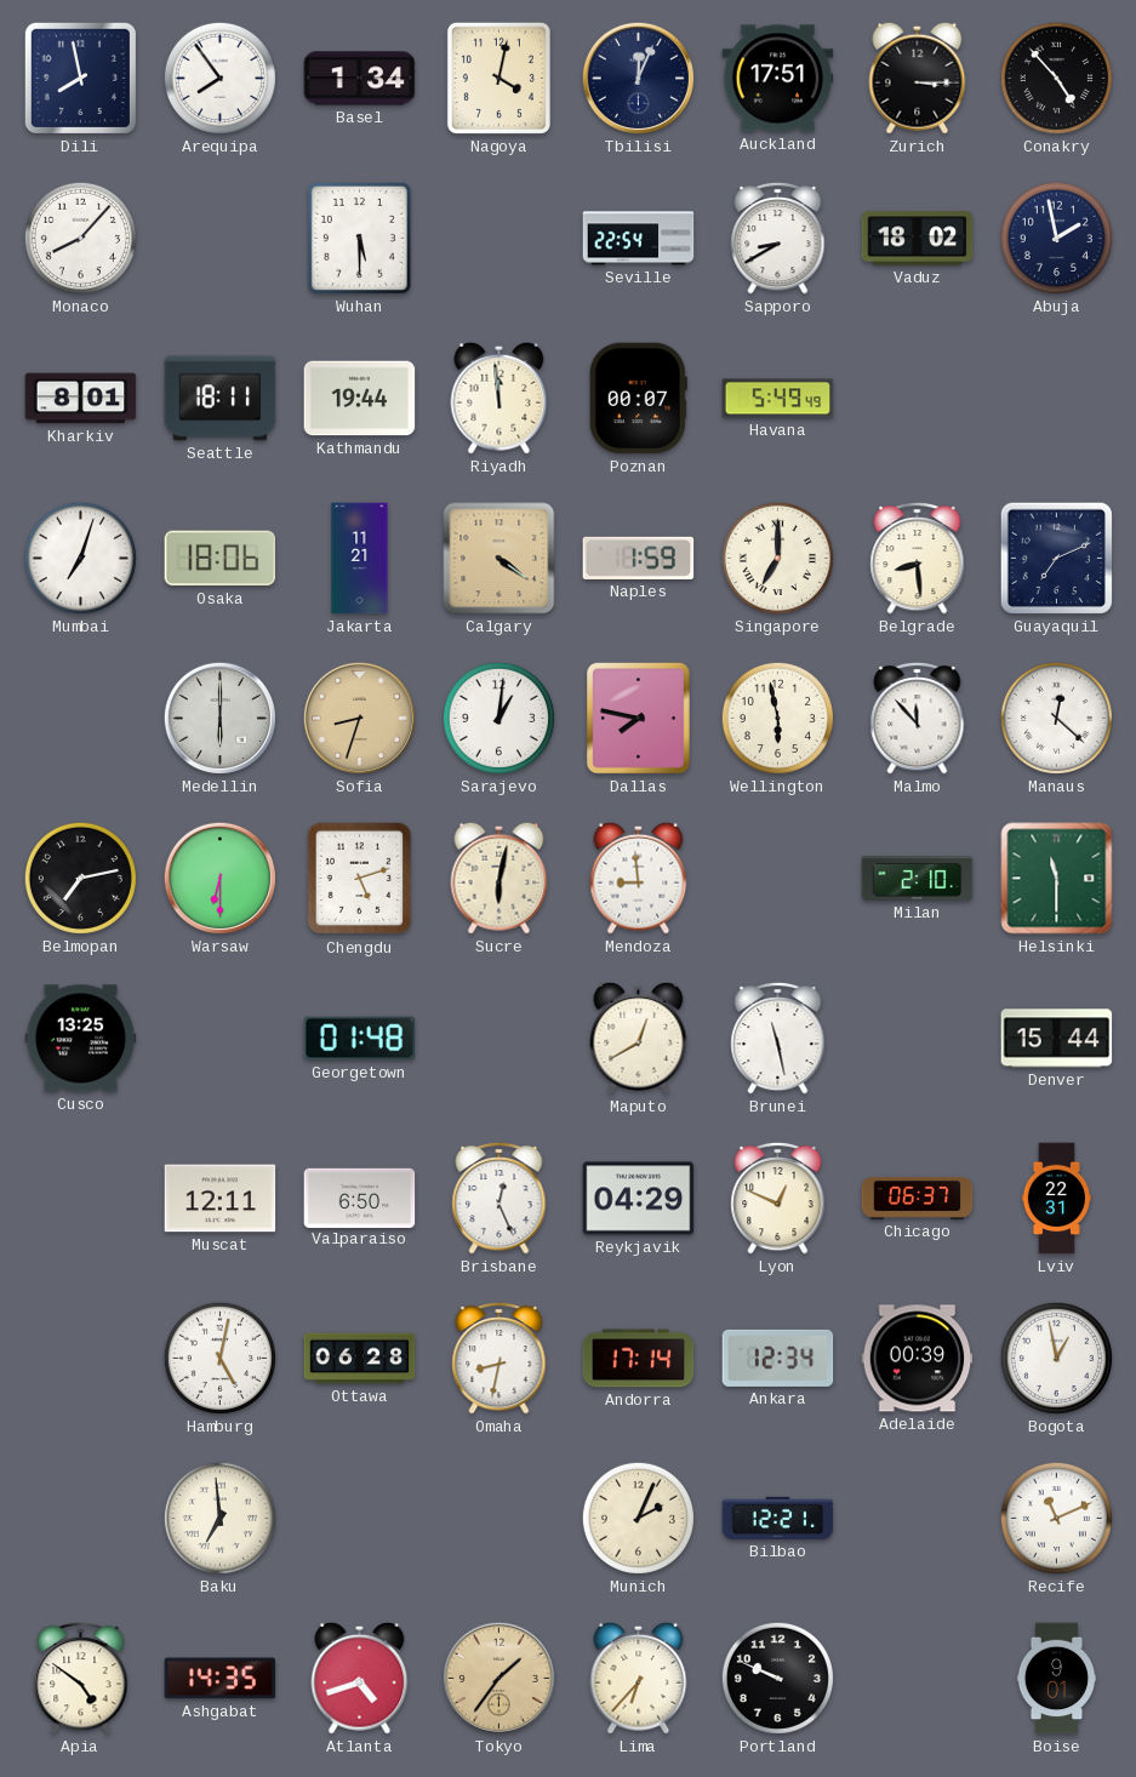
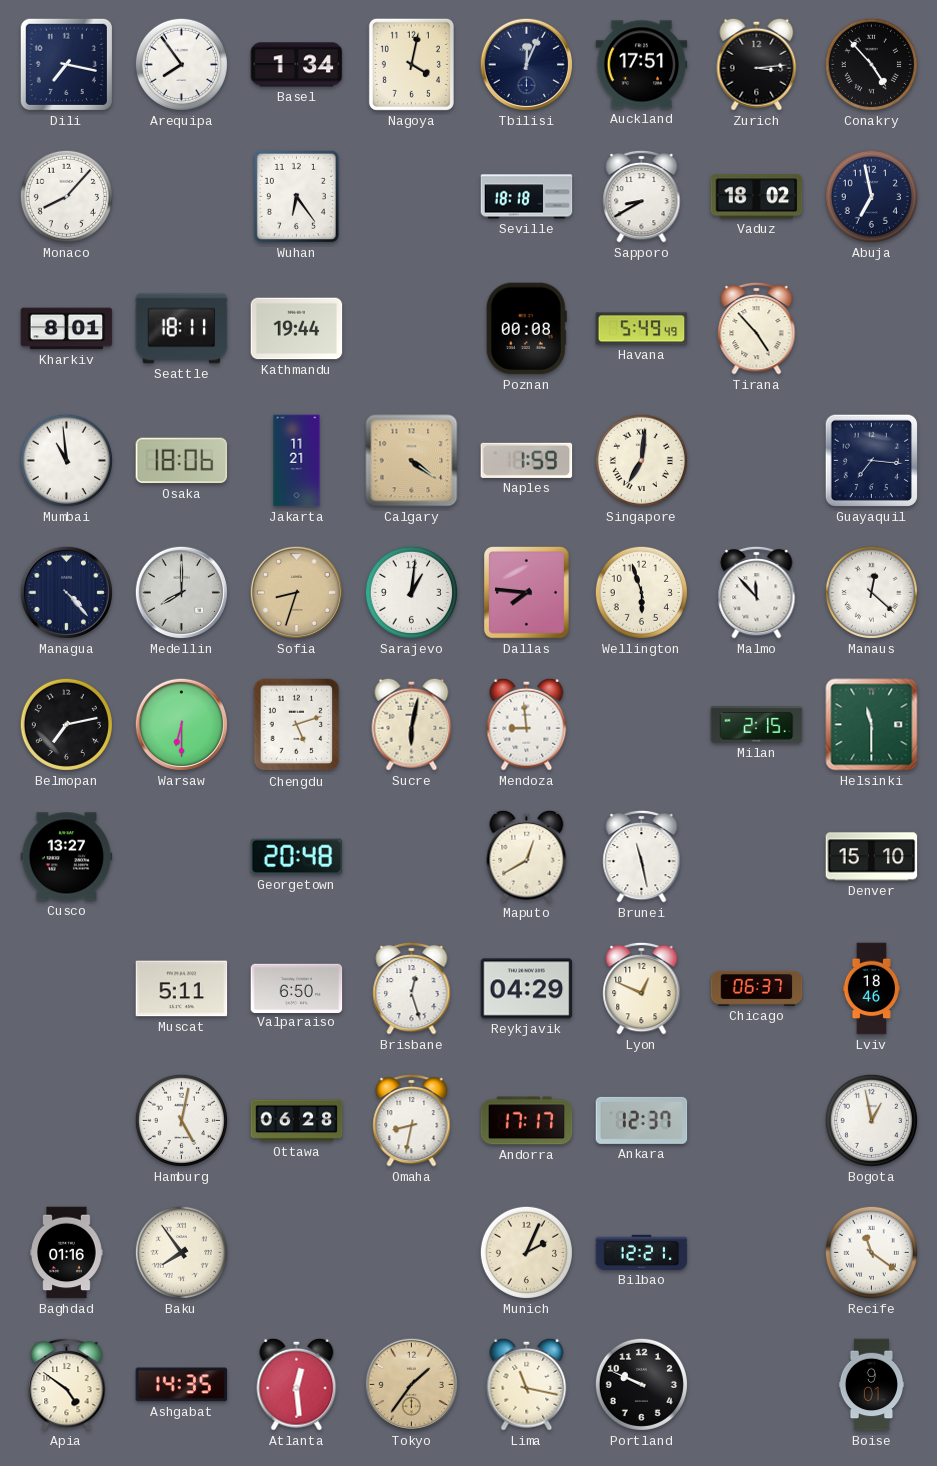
Dili: 7:58 -> 7:17 (66, 64)
Zurich: 3:15 -> 3:14 (757, 64)
Wuhan: 5:30 -> 6:24 (296, 196)
Seville: 22:54 -> 18:18 (527, 197)
Abuja: 1:58 -> 6:58 (871, 196)
Riyadh: 11:59 -> none (500, 398)
Poznan: 00:07 -> 00:08 (526, 329)
Tirana: none -> 4:53 (757, 328)
Mumbai: 7:03 -> 10:59 (66, 460)
Singapore: 7:00 -> 7:01 (641, 460)
Belgrade: 8:29 -> none (918, 558)
Guayaquil: 7:11 -> 7:16 (871, 460)
Managua: none -> 4:23 (66, 592)
Medellin: 6:00 -> 8:00 (181, 592)
Dallas: 7:47 -> 7:46 (527, 593)
Wellington: 5:58 -> 5:57 (641, 592)
Milan: 2:10 -> 2:15 (757, 725)
Cusco: 13:25 -> 13:27 (67, 857)
Georgetown: 01:48 -> 20:48 (297, 857)
Denver: 15:44 -> 15:10 (872, 857)
Muscat: 12:11 -> 5:11 (182, 989)
Brisbane: 12:26 -> 12:27 (412, 988)
Lviv: 22:31 -> 18:46 (871, 989)
Andorra: 17:14 -> 17:17 (527, 1121)
Ankara: 12:34 -> 12:37 (642, 1120)
Adelaide: 00:39 -> none (918, 1359)
Baghdad: none -> 01:16 (67, 1253)
Baku: 6:59 -> 7:54 (181, 1252)
Recife: 11:11 -> 11:21 (871, 1252)
Atlanta: 4:42 -> 12:29 (297, 1384)
Lima: 6:37 -> 11:17 (527, 1384)
